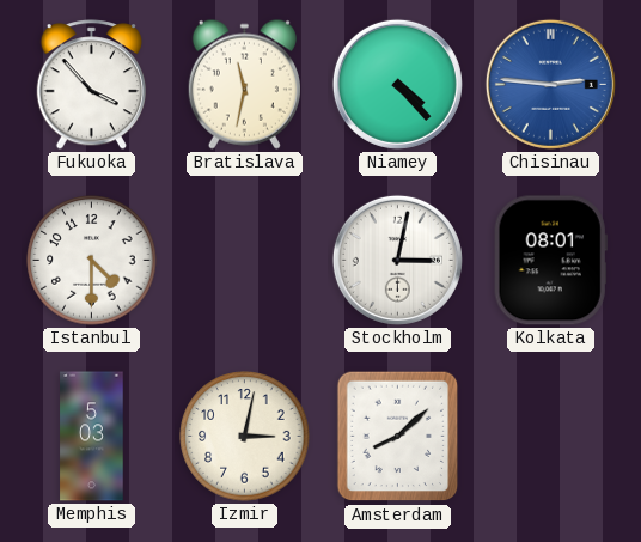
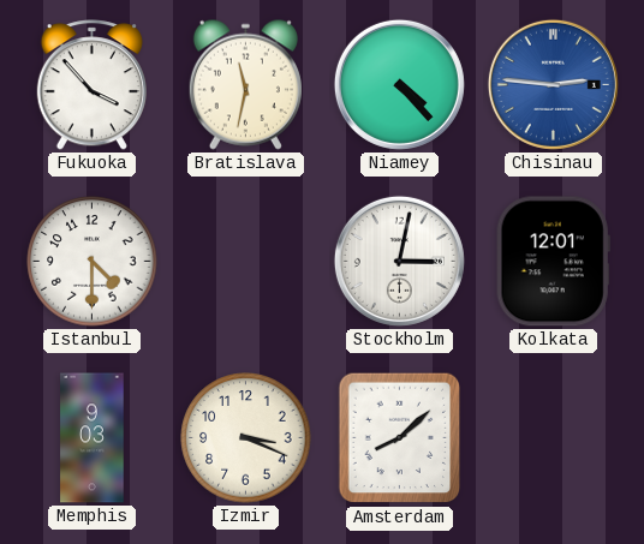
Kolkata: 08:01 -> 12:01 (553, 262)
Memphis: 5:03 -> 9:03 (93, 438)
Izmir: 3:02 -> 3:19 (246, 438)
